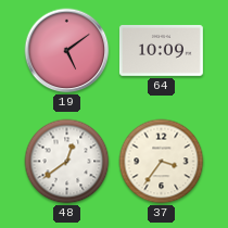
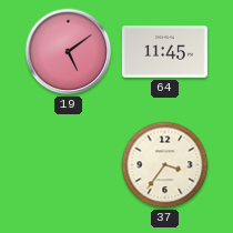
64: 10:09 -> 11:45 (164, 52)
48: 12:39 -> none (67, 162)
